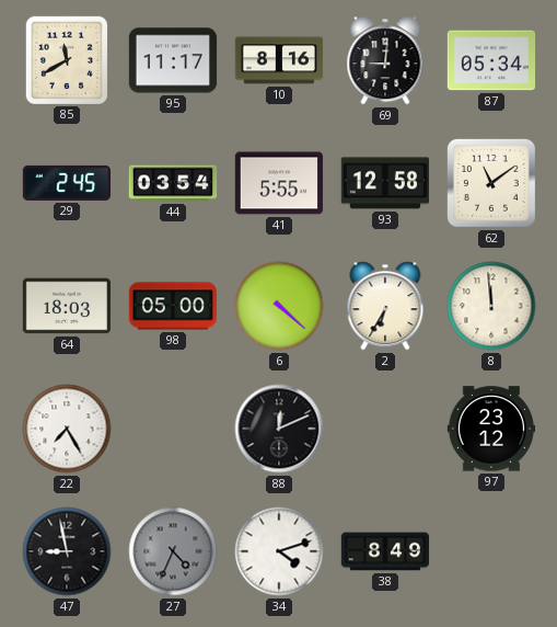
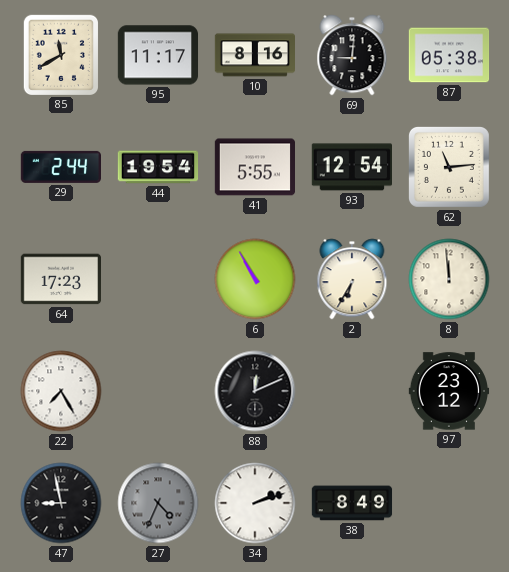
87: 05:34 -> 05:38 (449, 55)
29: 2:45 -> 2:44 (60, 167)
44: 03:54 -> 19:54 (158, 167)
93: 12:58 -> 12:54 (351, 167)
62: 11:09 -> 11:14 (449, 167)
64: 18:03 -> 17:23 (60, 279)
98: 05:00 -> none (173, 306)
6: 4:22 -> 10:55 (255, 279)
34: 4:12 -> 2:12 (255, 503)
